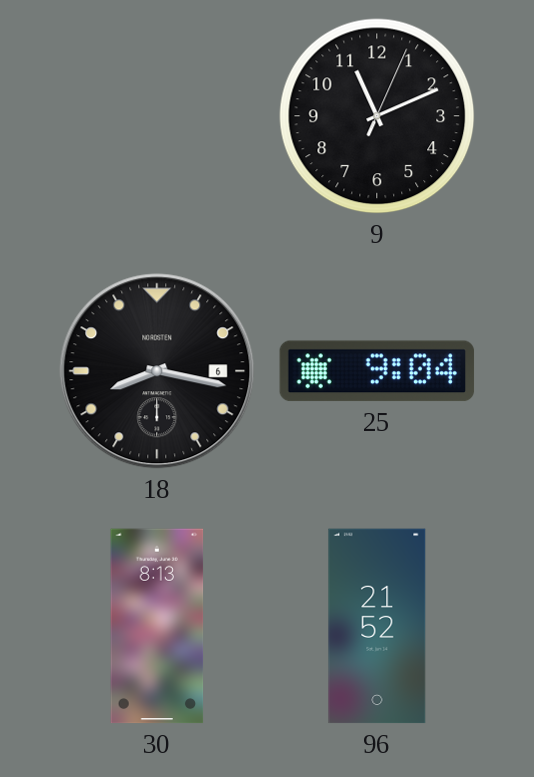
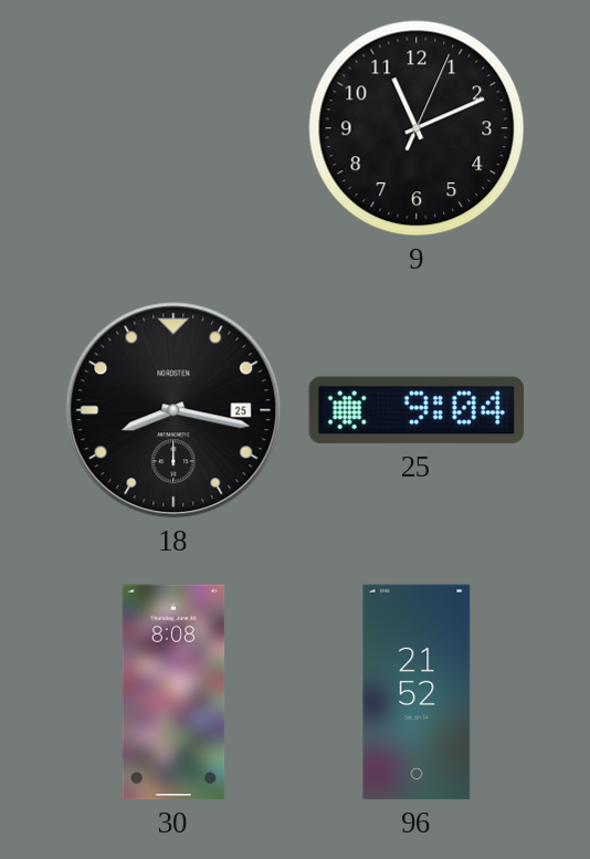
18 date: 6 -> 25 (173, 410)
30: 8:13 -> 8:08 (173, 692)
